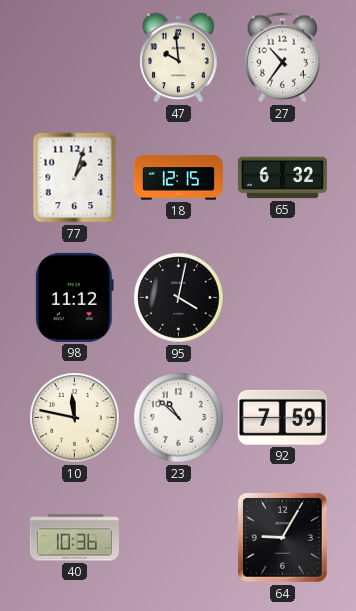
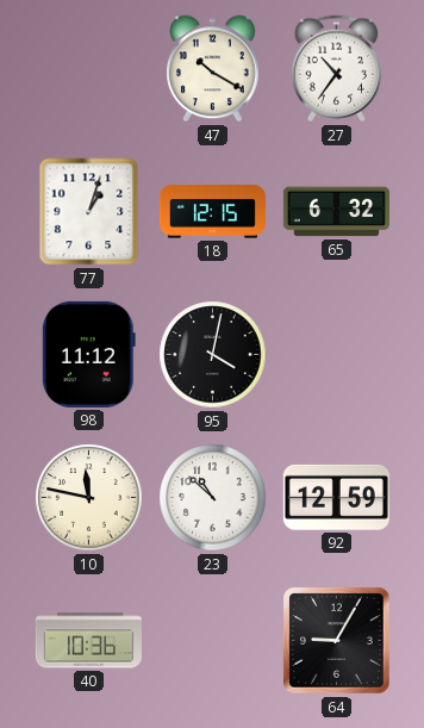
47: 9:59 -> 10:20 (213, 69)
92: 7:59 -> 12:59 (336, 497)
